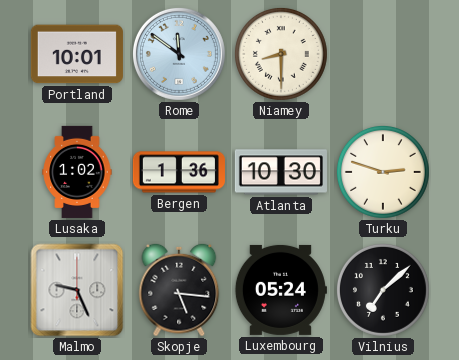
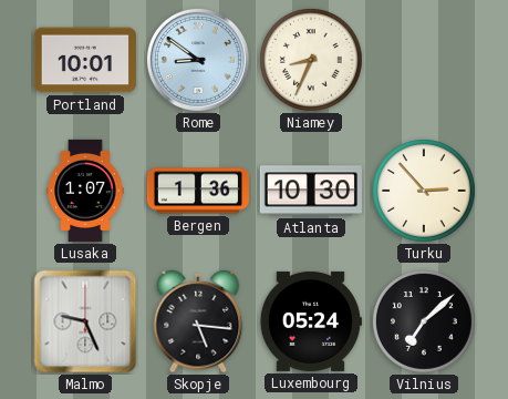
Rome: 11:51 -> 8:51 (198, 60)
Niamey: 8:30 -> 8:34 (312, 61)
Lusaka: 1:02 -> 1:07 (85, 191)
Turku: 2:48 -> 2:53 (425, 192)
